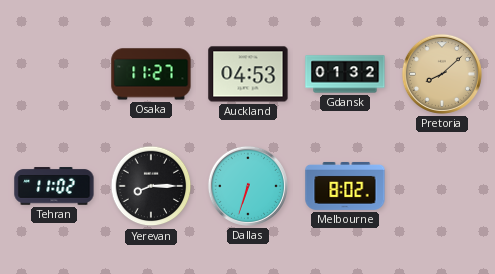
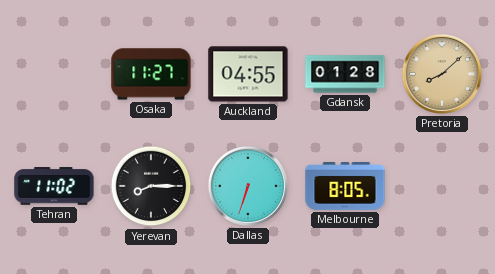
Auckland: 04:53 -> 04:55 (248, 74)
Gdansk: 01:32 -> 01:28 (345, 74)
Melbourne: 8:02 -> 8:05 (345, 186)
